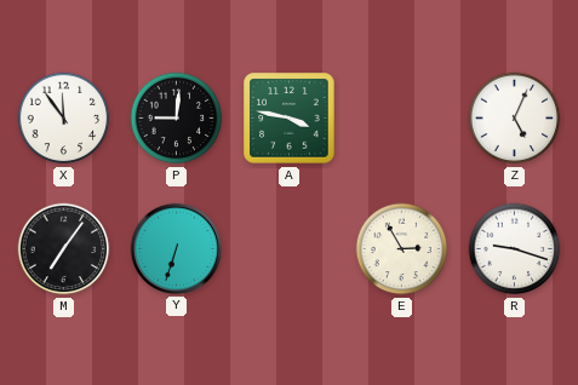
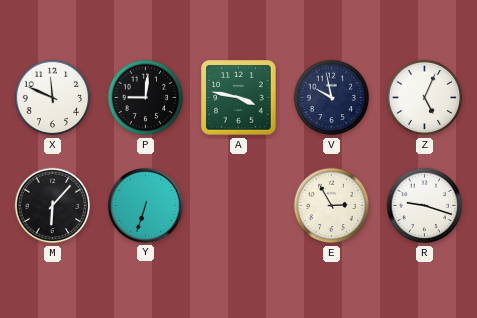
X: 11:54 -> 11:49 (53, 98)
V: none -> 9:58 (332, 98)
M: 7:06 -> 6:07 (53, 206)
